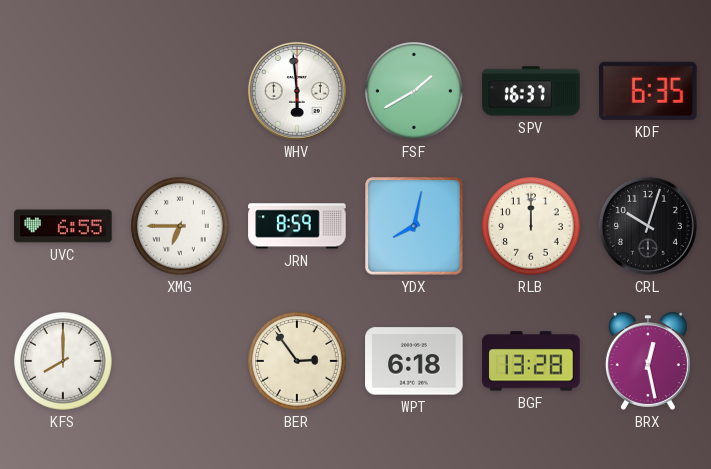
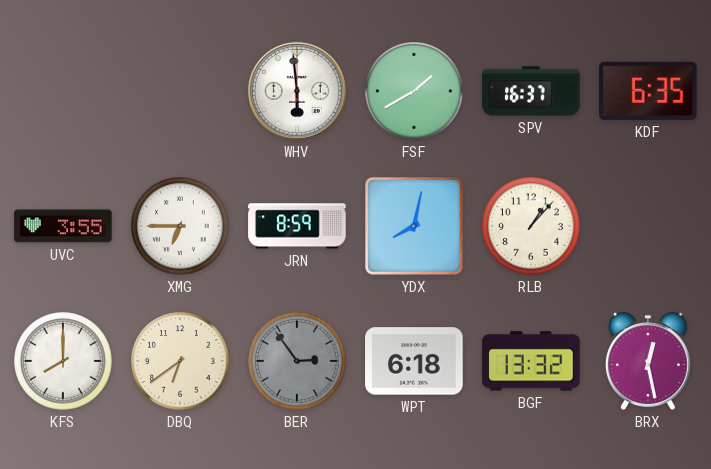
UVC: 6:55 -> 3:55 (63, 226)
RLB: 12:00 -> 1:07 (531, 226)
CRL: 10:03 -> none (648, 226)
DBQ: none -> 6:39 (180, 361)
BER dial: cream -> grey (297, 361)
BGF: 13:28 -> 13:32 (531, 361)
